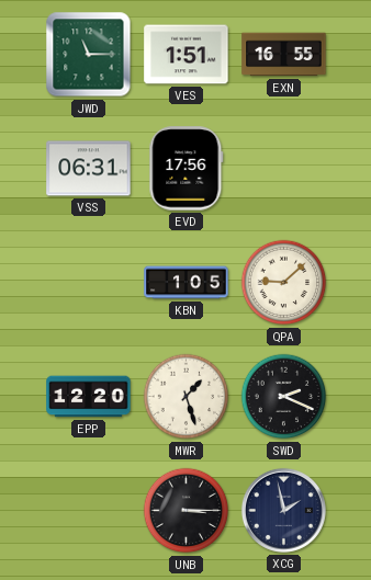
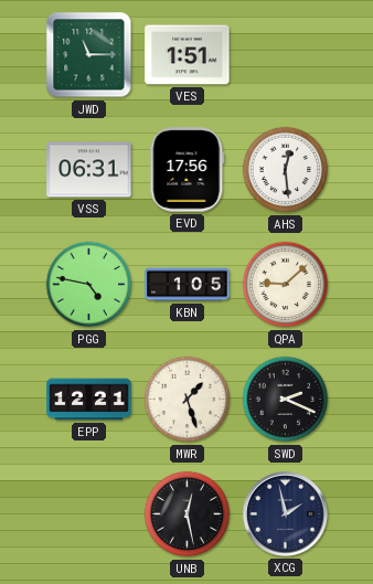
EXN: 16:55 -> none (284, 55)
AHS: none -> 12:29 (286, 170)
PGG: none -> 4:47 (89, 285)
EPP: 12:20 -> 12:21 (89, 400)
UNB: 3:15 -> 12:28 (188, 514)
